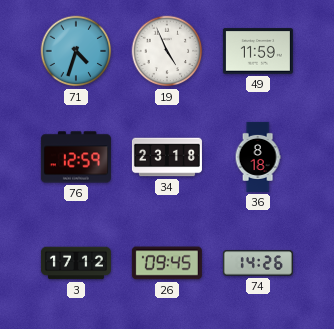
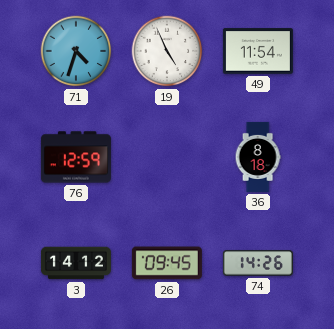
49: 11:59 -> 11:54 (258, 51)
34: 23:18 -> none (167, 157)
3: 17:12 -> 14:12 (76, 263)
